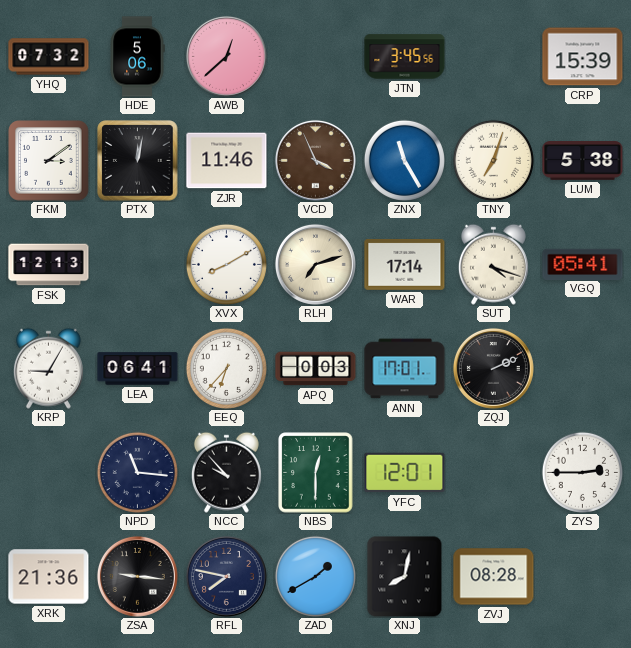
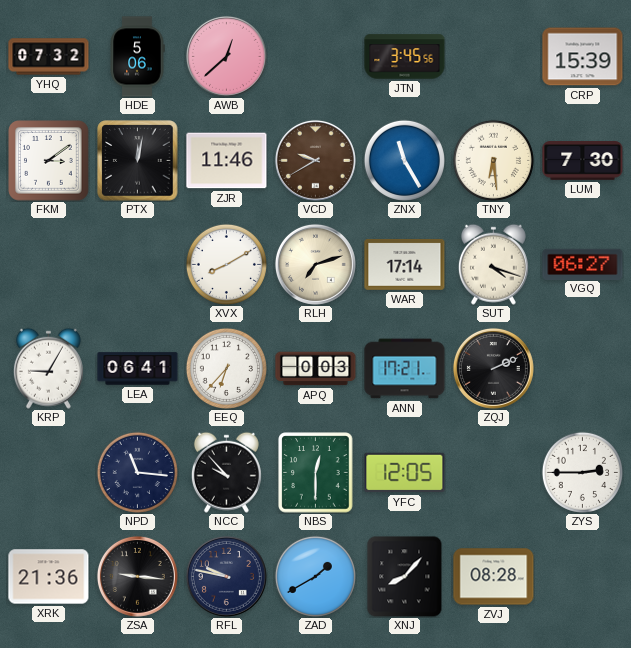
VCD: 3:56 -> 9:40 (315, 160)
TNY: 7:03 -> 6:29 (493, 160)
LUM: 5:38 -> 7:30 (583, 161)
FSK: 12:13 -> none (49, 265)
VGQ: 05:41 -> 06:27 (583, 264)
ANN: 17:01 -> 17:21 (405, 369)
YFC: 12:01 -> 12:05 (405, 473)
RFL: 7:47 -> 9:47 (226, 576)
XNJ: 8:02 -> 8:07 (405, 576)
